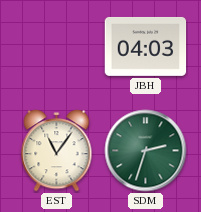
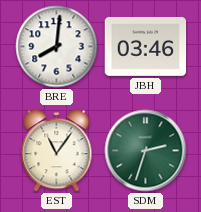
BRE: none -> 8:01 (57, 47)
JBH: 04:03 -> 03:46 (146, 46)
